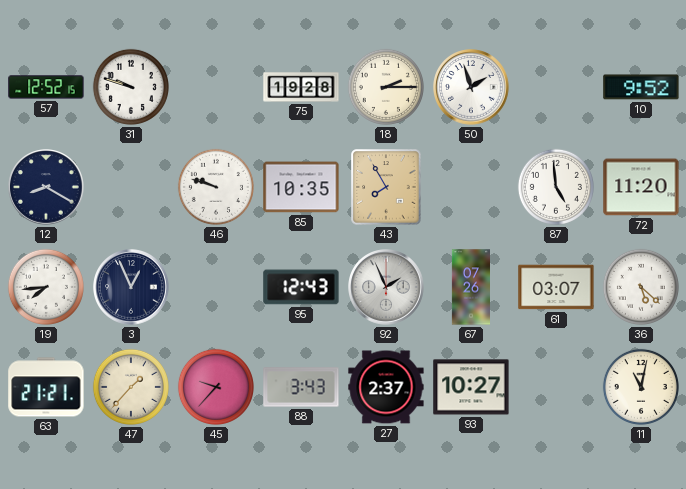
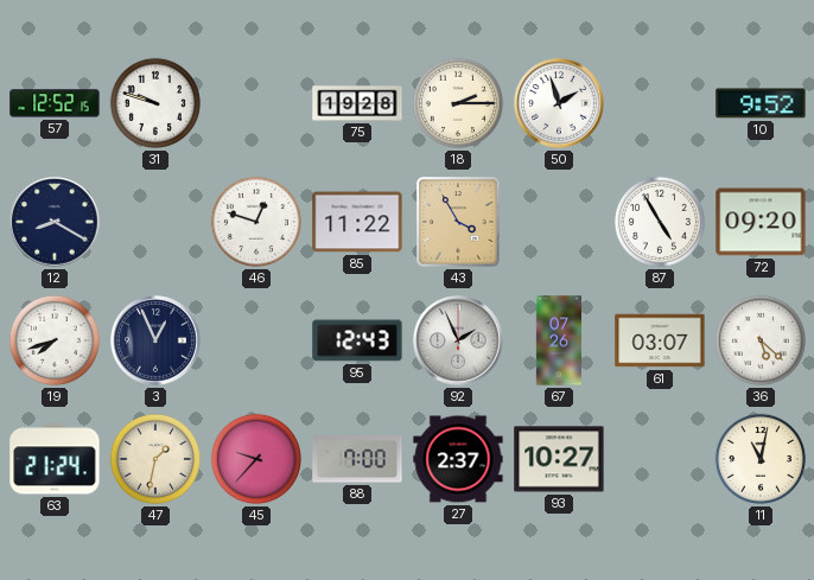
46: 9:48 -> 12:48 (256, 222)
85: 10:35 -> 11:22 (357, 222)
43: 7:55 -> 3:55 (458, 222)
87: 4:59 -> 4:55 (660, 222)
72: 11:20 -> 09:20 (761, 222)
19: 7:44 -> 7:42 (55, 340)
63: 21:21 -> 21:24 (55, 459)
47: 1:37 -> 1:32 (155, 459)
88: 3:43 -> 7:00 (357, 459)
